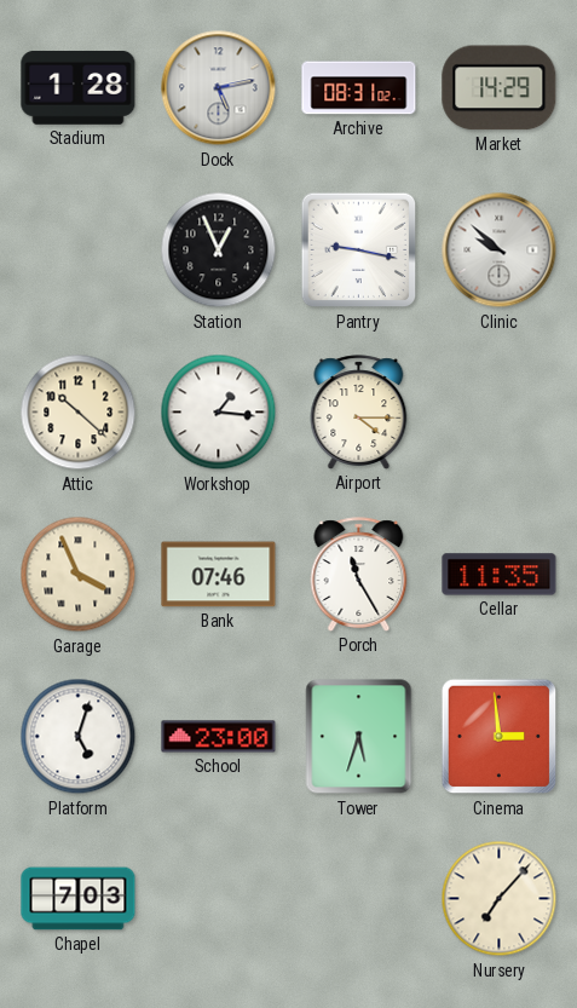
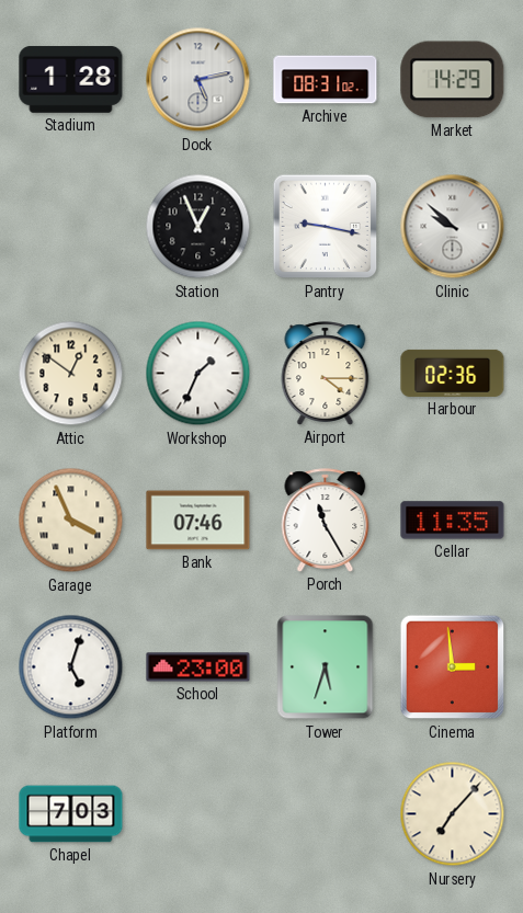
Attic: 10:22 -> 12:51 (71, 374)
Workshop: 1:16 -> 1:34 (198, 374)
Harbour: none -> 02:36 (453, 373)
